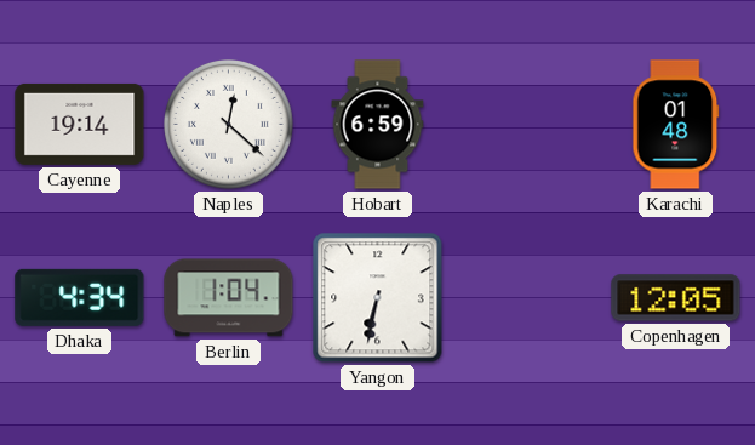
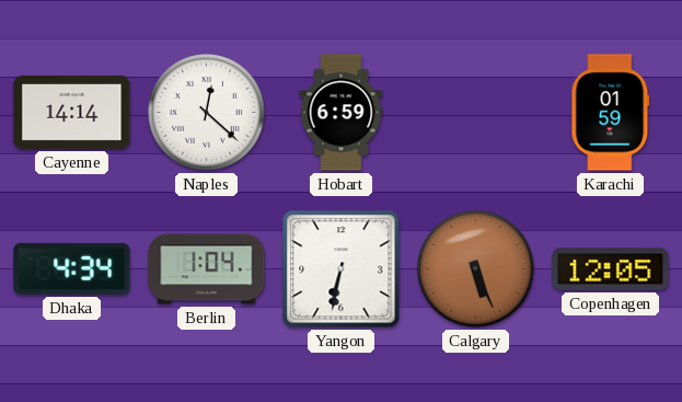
Cayenne: 19:14 -> 14:14 (72, 112)
Karachi: 01:48 -> 01:59 (611, 113)
Calgary: none -> 5:26 (476, 269)
